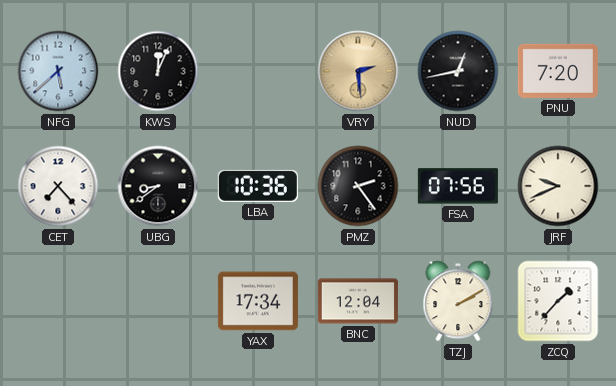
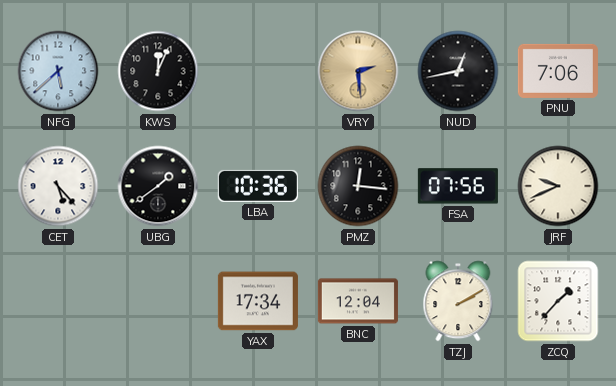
PNU: 7:20 -> 7:06 (558, 71)
CET: 7:23 -> 5:23 (58, 186)
UBG: 8:39 -> 1:39 (158, 186)
PMZ: 2:24 -> 12:16 (358, 186)
